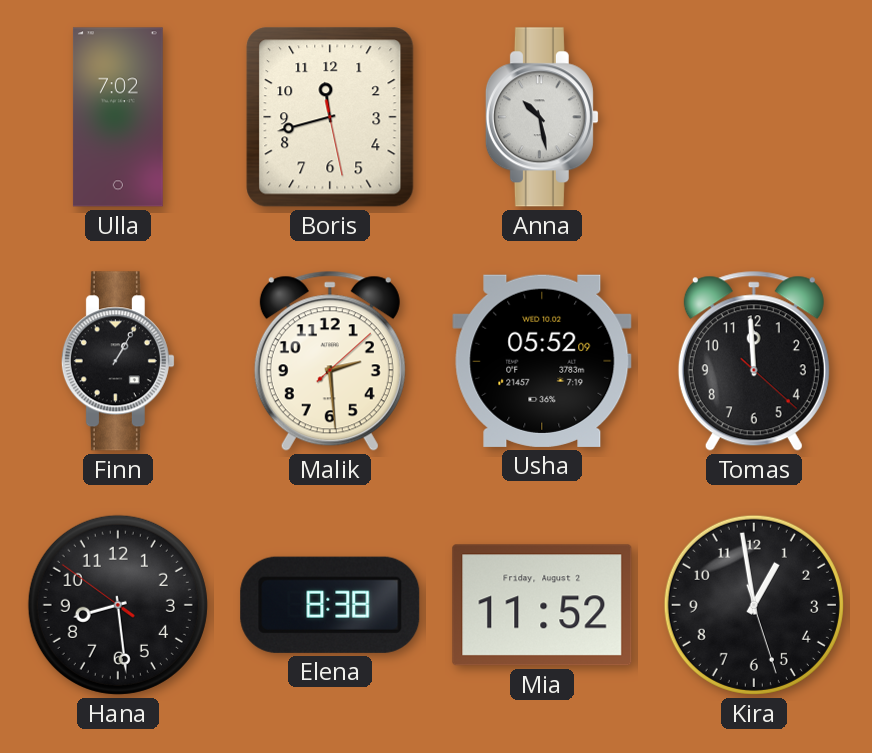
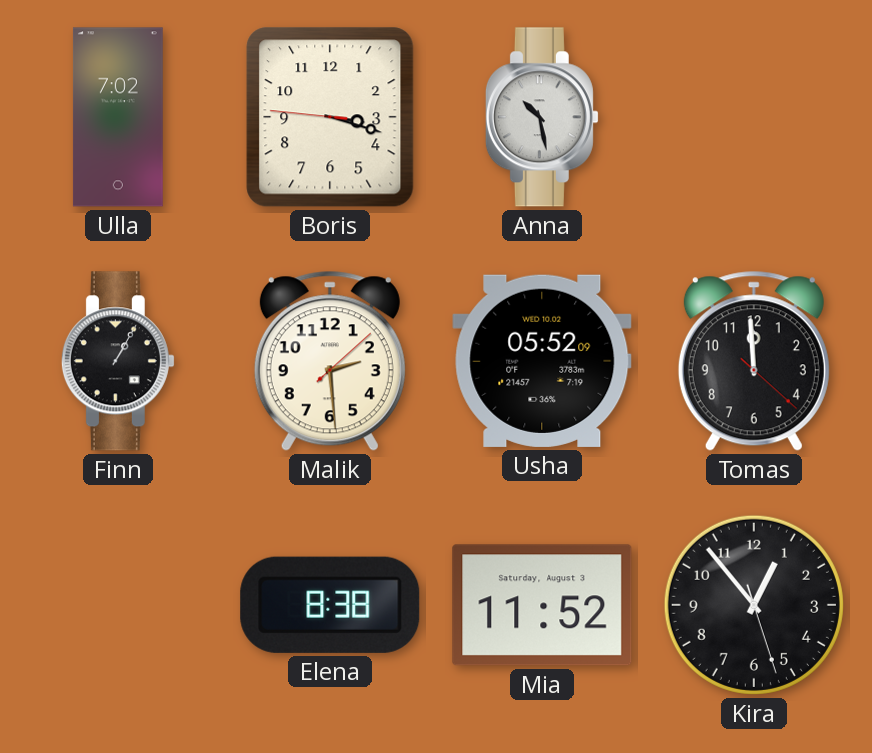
Boris: 11:42 -> 3:17 (330, 117)
Hana: 8:28 -> none (118, 605)
Mia date: Friday, August 2 -> Saturday, August 3 (542, 605)
Kira: 12:58 -> 12:53 (754, 605)
